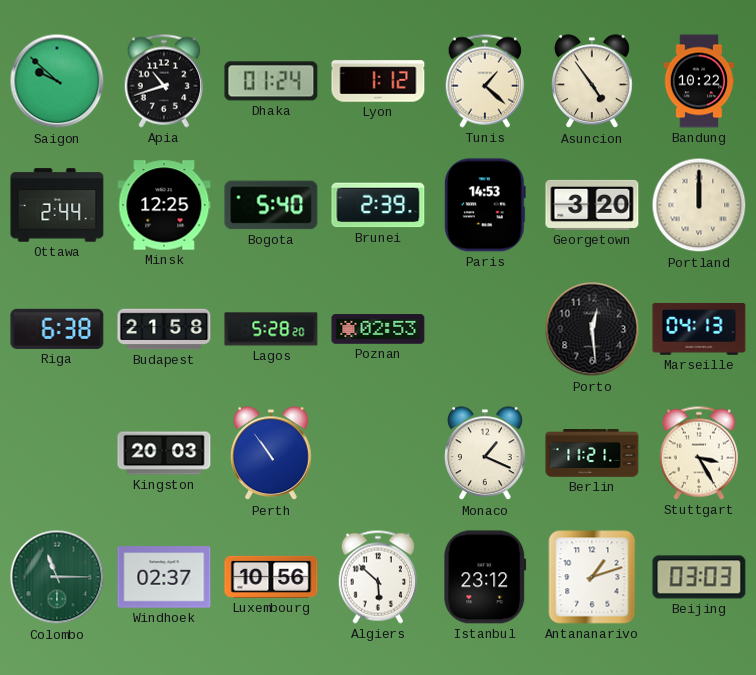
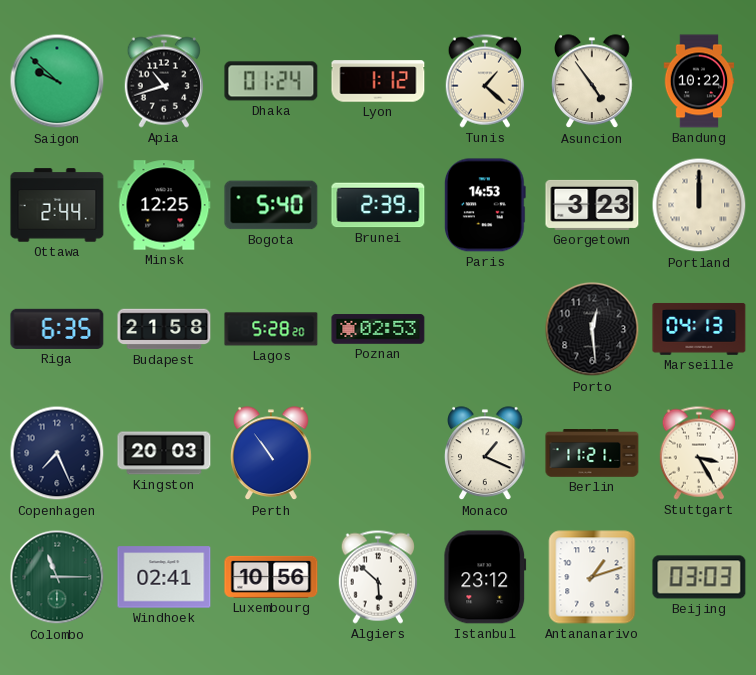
Georgetown: 3:20 -> 3:23 (592, 205)
Riga: 6:38 -> 6:35 (57, 329)
Copenhagen: none -> 7:26 (57, 453)
Windhoek: 02:37 -> 02:41 (164, 577)
